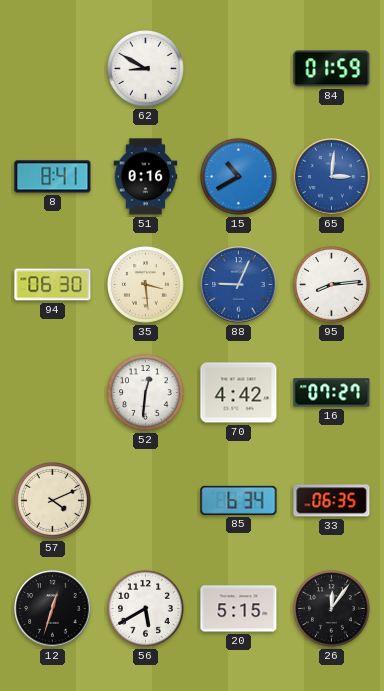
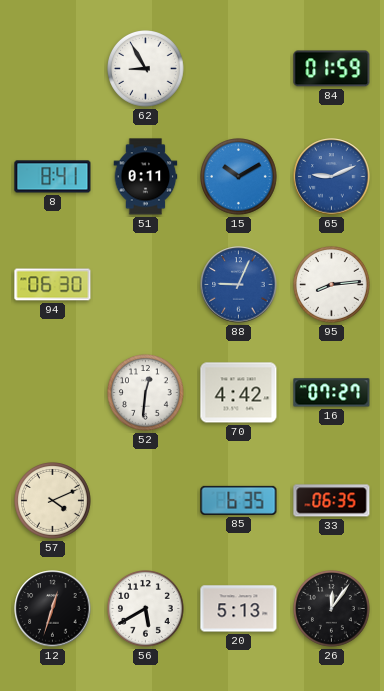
62: 8:50 -> 8:55 (146, 69)
51: 0:16 -> 0:11 (146, 177)
15: 10:40 -> 10:10 (239, 177)
65: 3:01 -> 9:11 (332, 177)
35: 3:29 -> none (146, 285)
85: 6:34 -> 6:35 (239, 500)
20: 5:15 -> 5:13 (239, 609)
